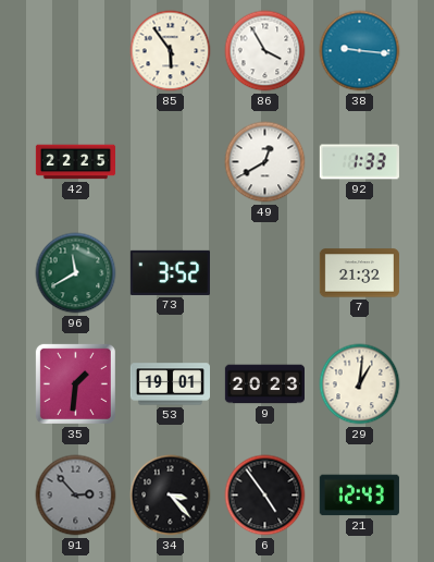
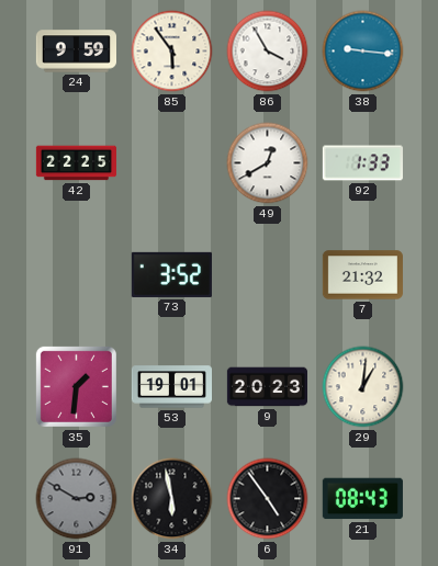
24: none -> 9:59 (76, 52)
96: 11:40 -> none (76, 273)
91: 2:53 -> 2:50 (77, 499)
34: 3:23 -> 5:58 (172, 499)
21: 12:43 -> 08:43 (362, 499)
